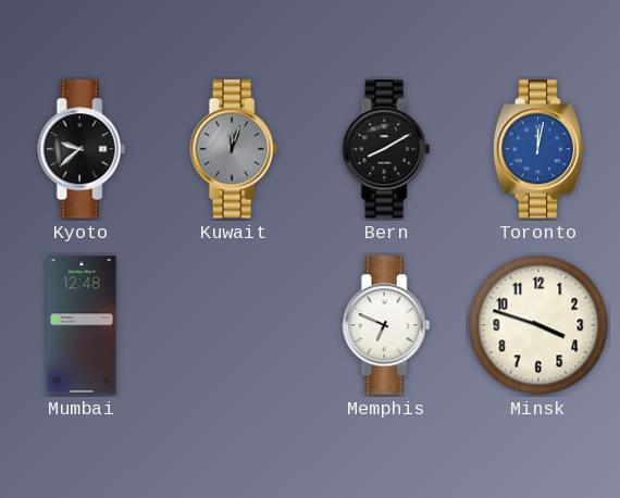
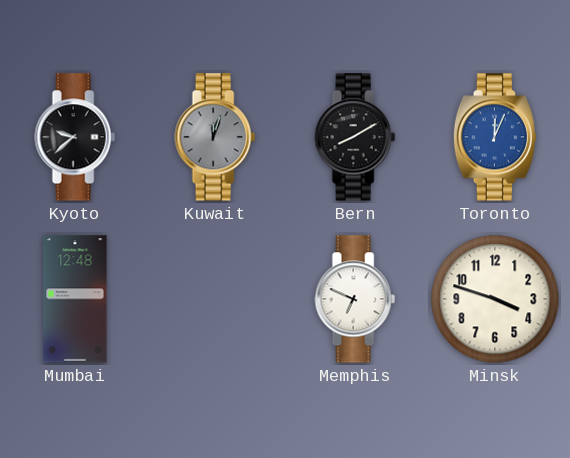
Toronto: 12:02 -> 12:04 (494, 137)
